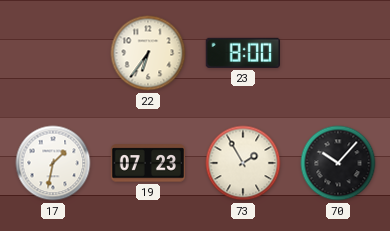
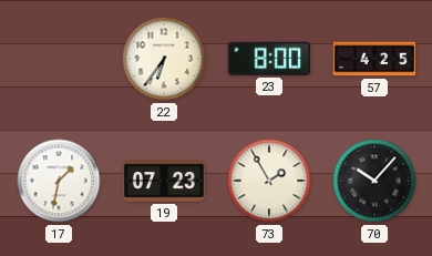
57: none -> 4:25 (374, 59)
